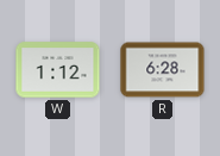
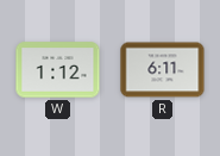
R: 6:28 -> 6:11 (163, 70)
